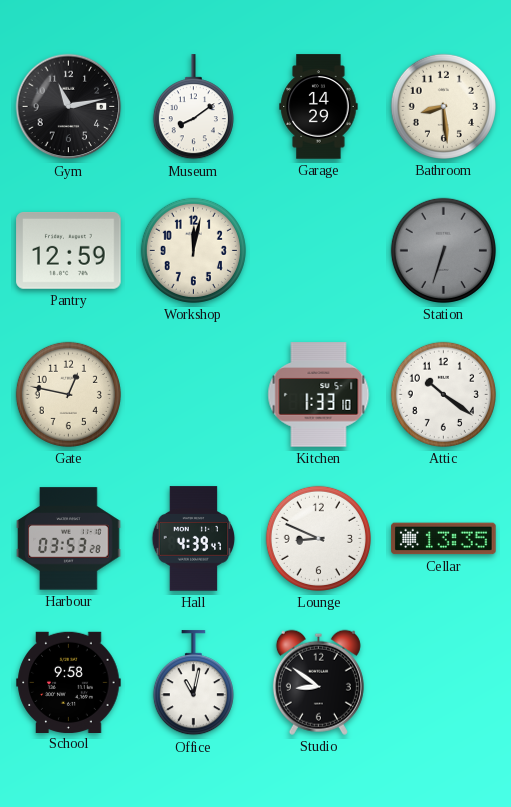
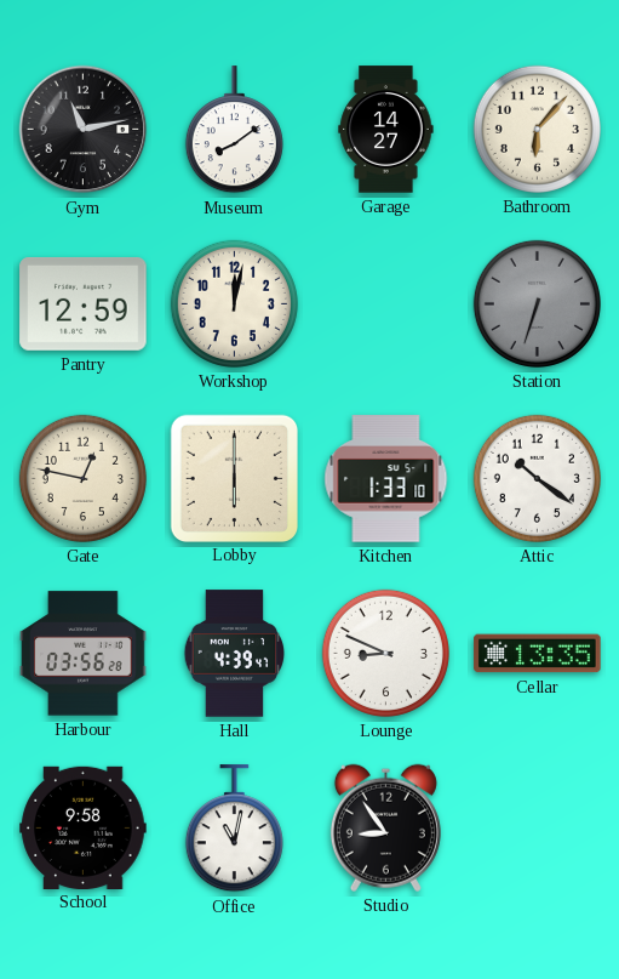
Garage: 14:29 -> 14:27 (386, 130)
Bathroom: 8:29 -> 6:07 (537, 129)
Lobby: none -> 6:00 (234, 478)
Harbour: 03:53 -> 03:56 (84, 654)
Studio: 8:51 -> 8:54 (385, 827)
